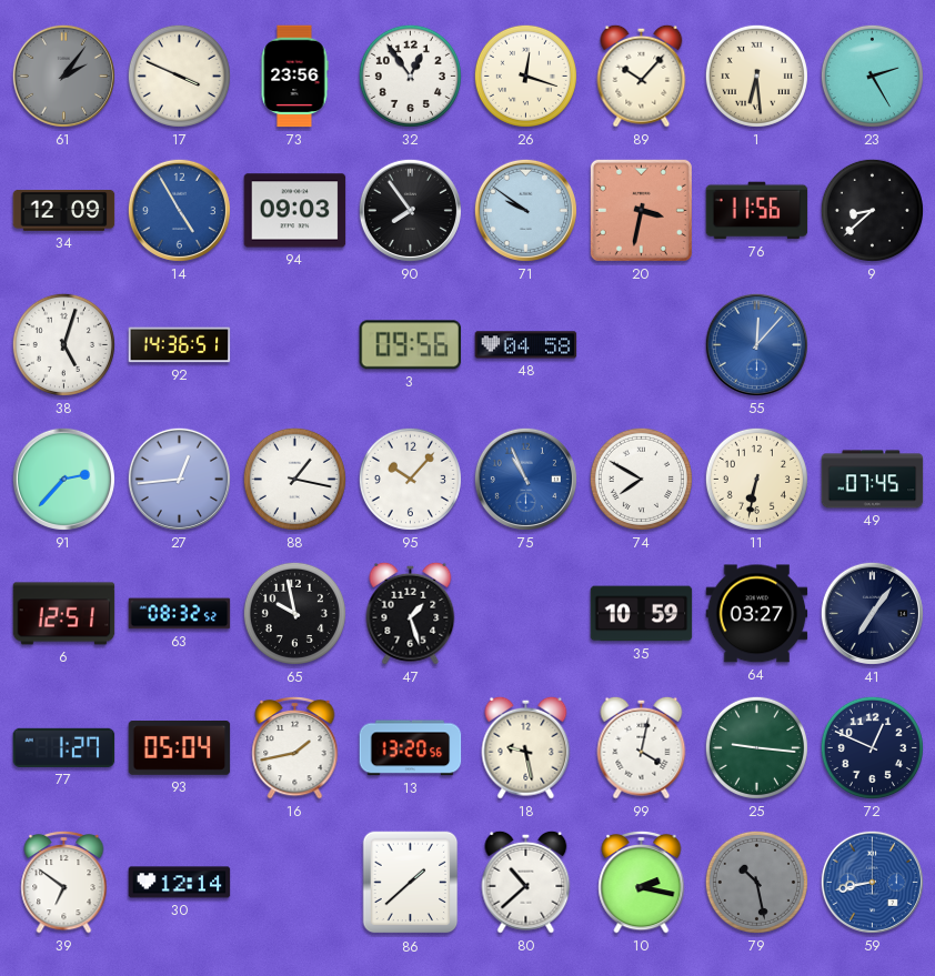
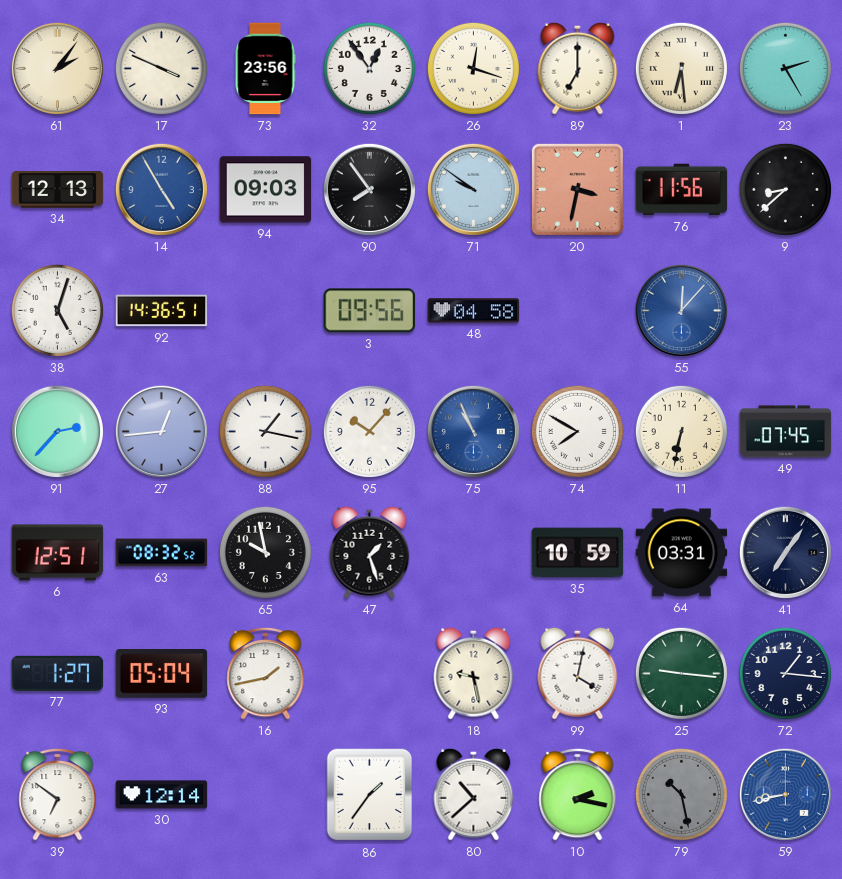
61 dial: grey -> cream (57, 68)
89: 10:07 -> 7:00 (578, 68)
34: 12:09 -> 12:13 (58, 190)
64: 03:27 -> 03:31 (682, 553)
13: 13:20 -> none (411, 748)
72: 12:49 -> 1:16 (785, 673)
86: 1:38 -> 1:36 (370, 795)
